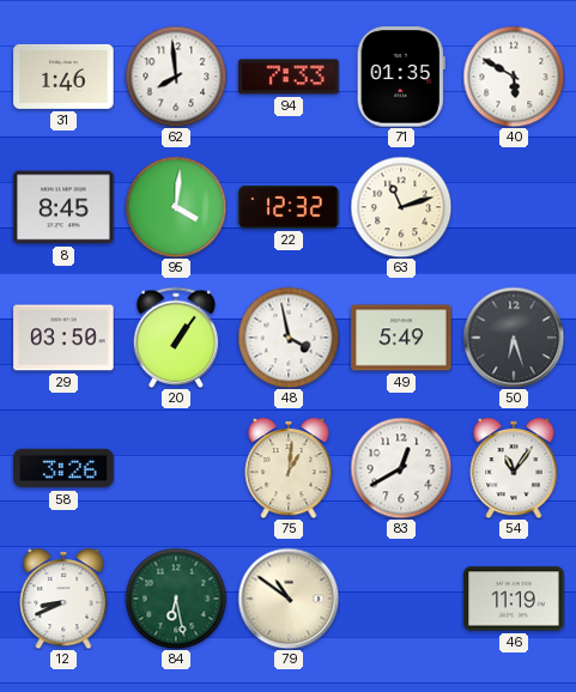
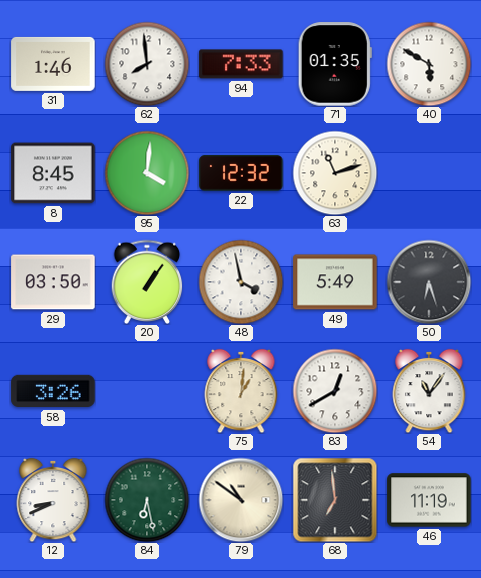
68: none -> 6:59 (335, 500)
